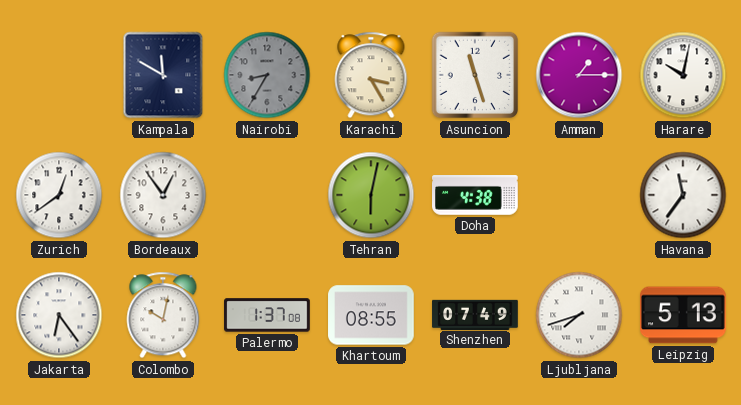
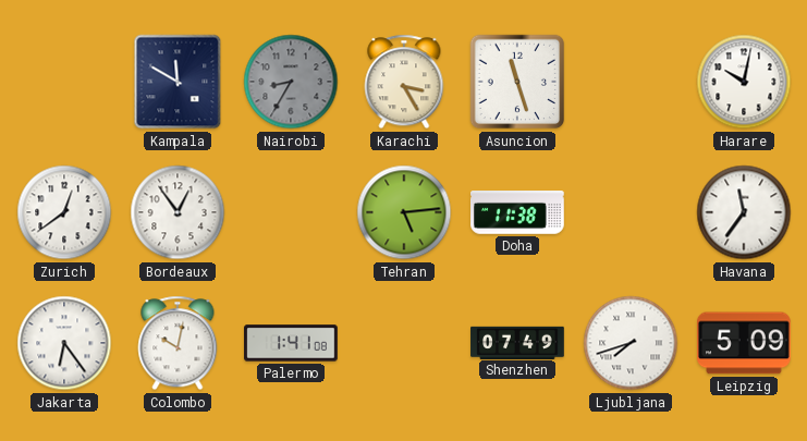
Amman: 1:15 -> none (579, 75)
Tehran: 6:02 -> 5:14 (404, 212)
Doha: 4:38 -> 11:38 (518, 213)
Palermo: 1:37 -> 1:41 (291, 343)
Khartoum: 08:55 -> none (371, 315)
Leipzig: 5:13 -> 5:09 (745, 343)
